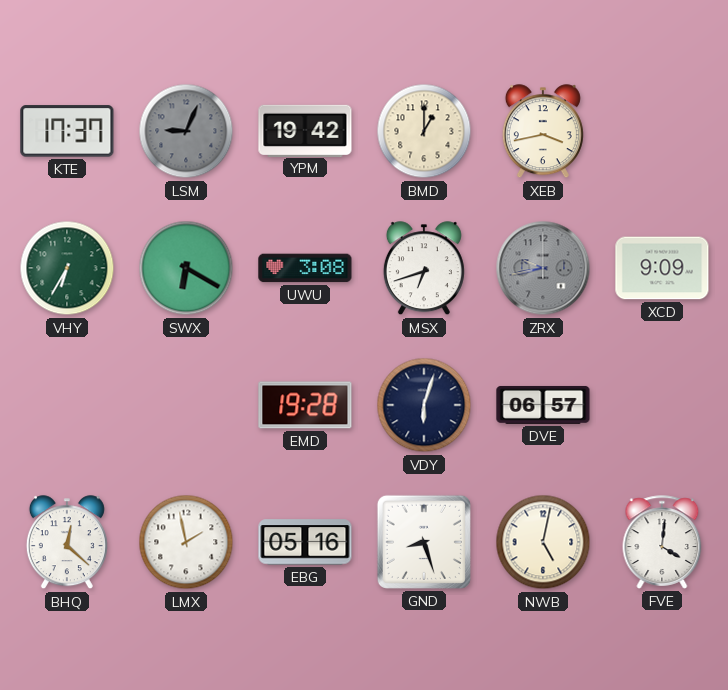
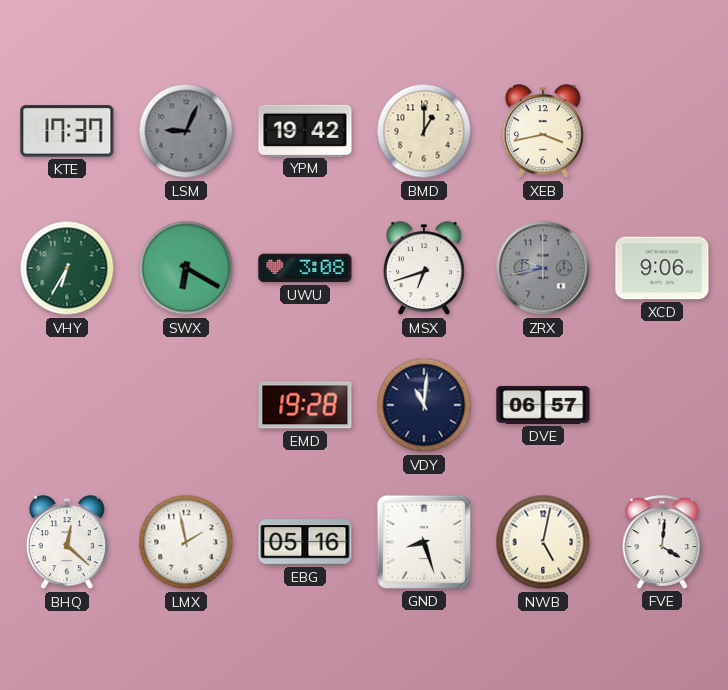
XCD: 9:09 -> 9:06 (662, 268)
VDY: 6:03 -> 11:01 (424, 405)
